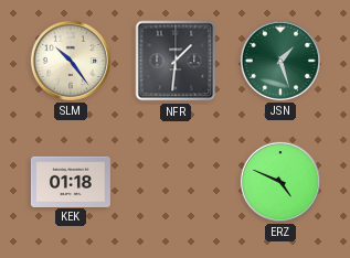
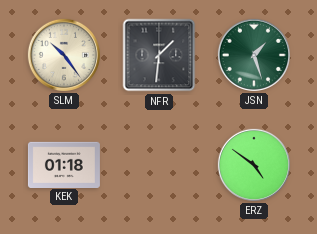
ERZ: 4:49 -> 4:51 (254, 165)
